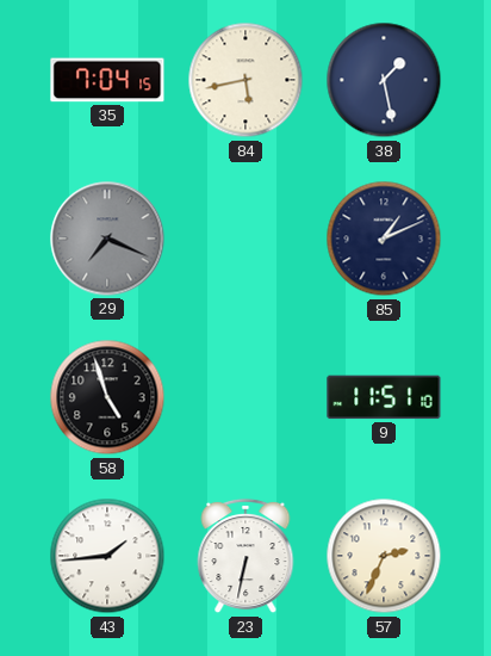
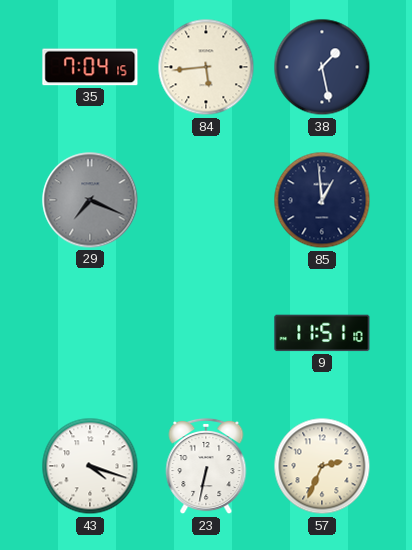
84: 5:43 -> 5:44 (206, 67)
85: 1:11 -> 12:59 (322, 200)
58: 4:57 -> none (107, 397)
43: 1:44 -> 4:18 (90, 466)
